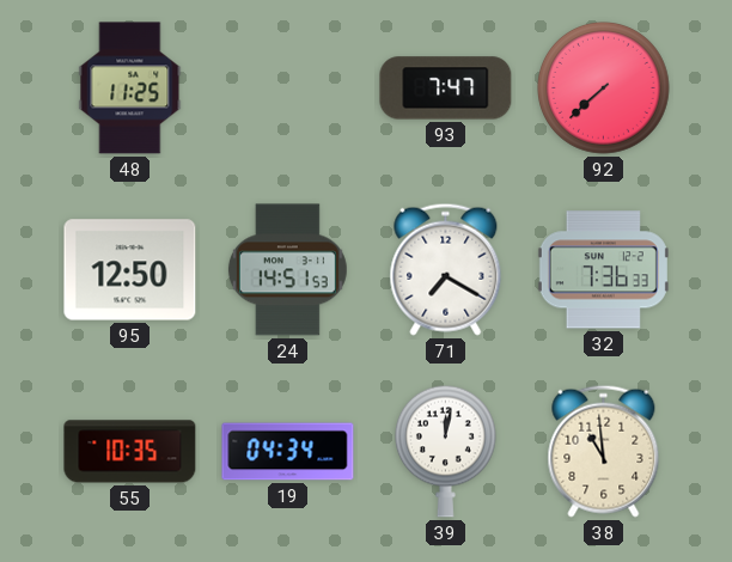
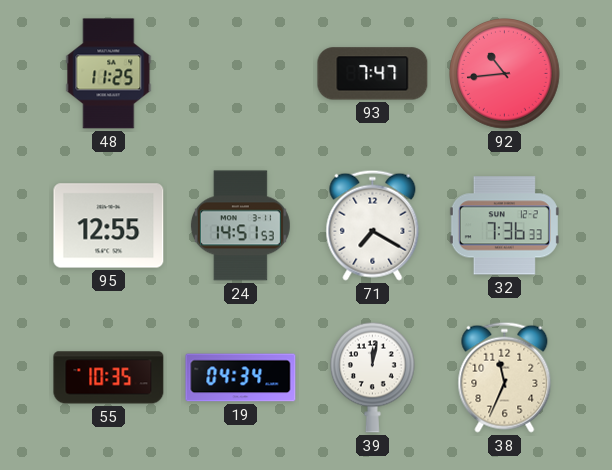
92: 7:38 -> 10:44 (505, 74)
95: 12:50 -> 12:55 (109, 226)
38: 10:59 -> 11:34 (505, 377)
